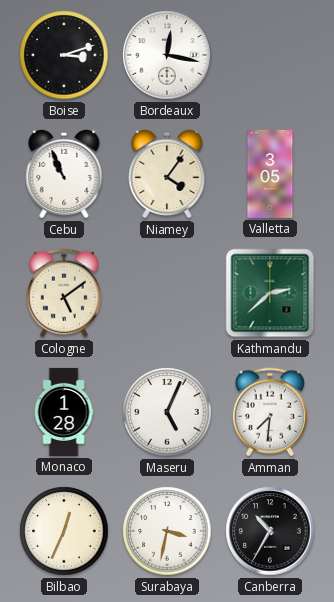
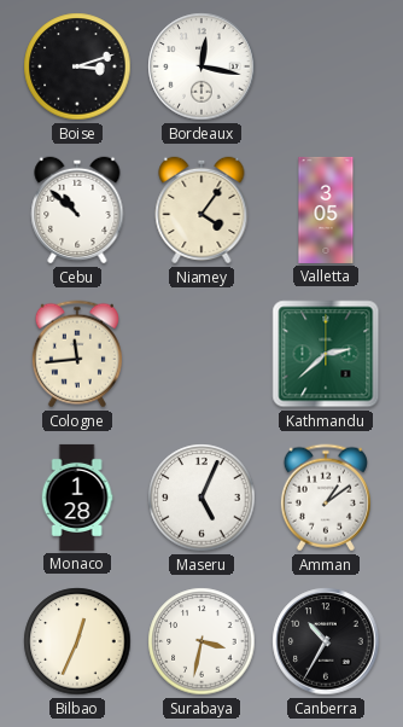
Cebu: 10:56 -> 10:52 (77, 210)
Cologne: 5:09 -> 11:44 (77, 354)
Amman: 7:31 -> 1:09 (326, 498)
